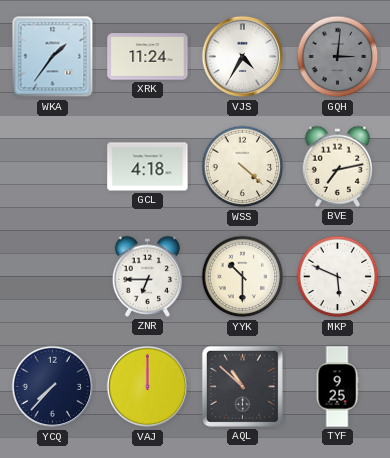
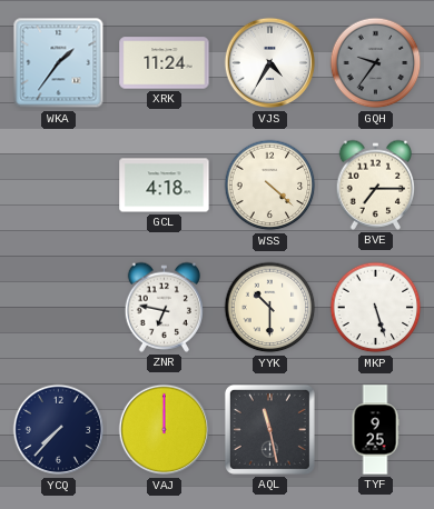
GQH: 3:01 -> 9:36 (376, 63)
BVE: 7:13 -> 7:15 (375, 184)
ZNR: 6:45 -> 6:47 (164, 307)
MKP: 5:49 -> 5:27 (376, 308)
AQL: 10:52 -> 11:28 (269, 429)
